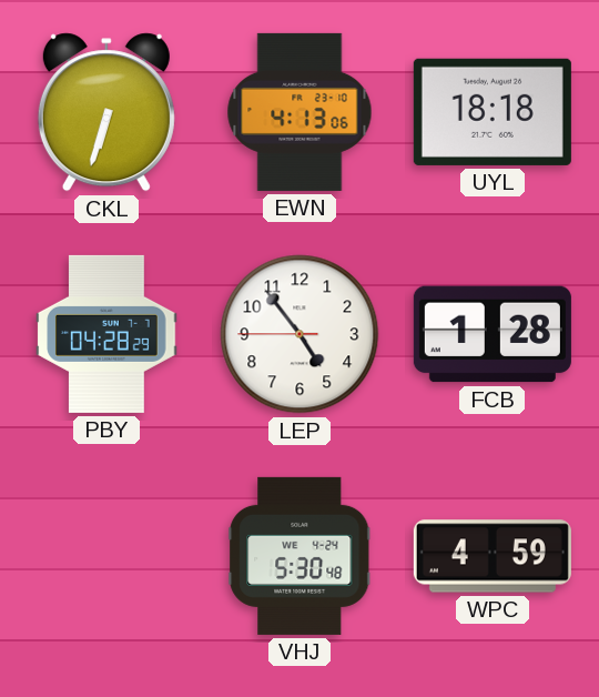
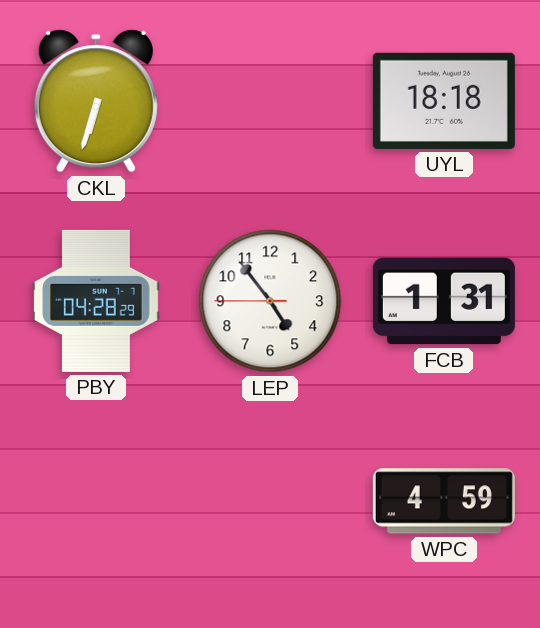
EWN: 4:13 -> none (299, 112)
FCB: 1:28 -> 1:31 (444, 301)
VHJ: 5:30 -> none (299, 556)
